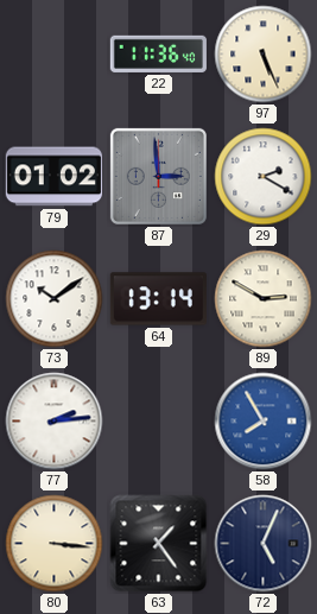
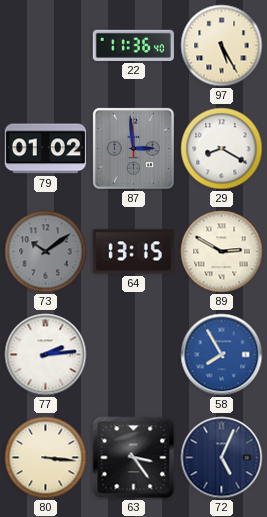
97: 5:26 -> 5:25 (222, 46)
29: 2:20 -> 8:20 (222, 149)
73 dial: white -> grey (46, 252)
64: 13:14 -> 13:15 (133, 252)
63: 1:24 -> 3:24 (134, 458)
